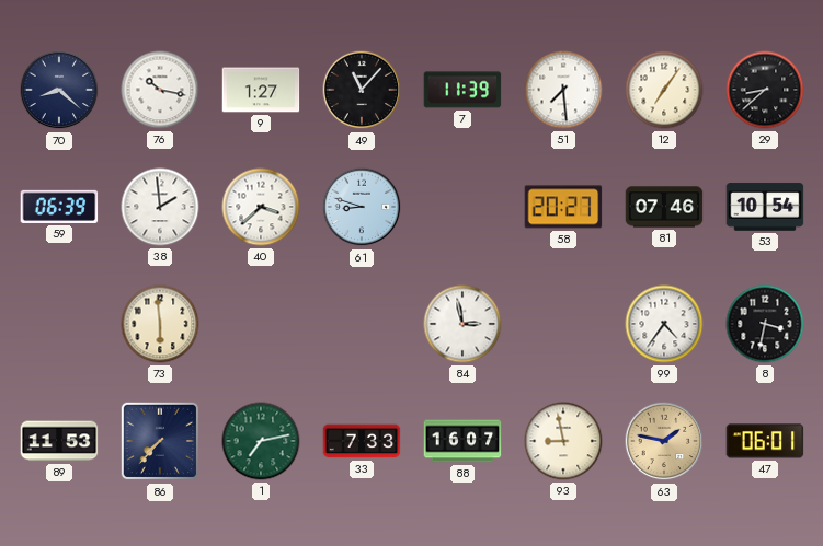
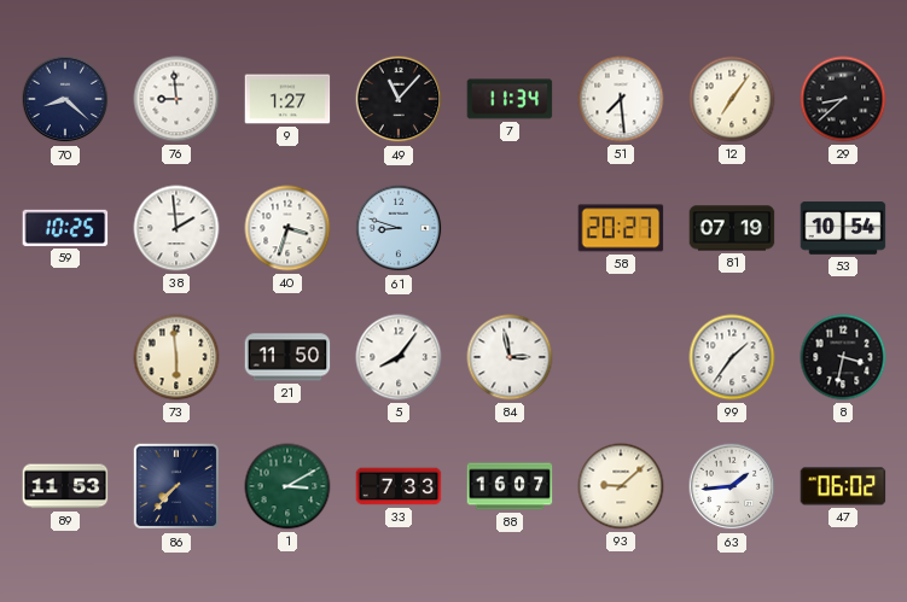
76: 10:17 -> 8:59 (176, 99)
7: 11:39 -> 11:34 (510, 99)
59: 06:39 -> 10:25 (65, 228)
40: 3:38 -> 3:33 (287, 228)
81: 07:46 -> 07:19 (732, 228)
21: none -> 11:50 (287, 357)
5: none -> 8:06 (399, 357)
99: 4:36 -> 1:36 (732, 357)
1: 7:13 -> 3:10 (287, 486)
93: 8:58 -> 9:08 (621, 486)
63: 1:47 -> 1:44 (732, 486)
63 dial: champagne -> white (732, 486)
47: 06:01 -> 06:02 (843, 486)
